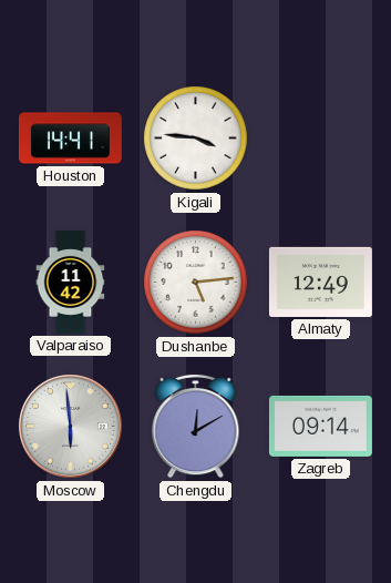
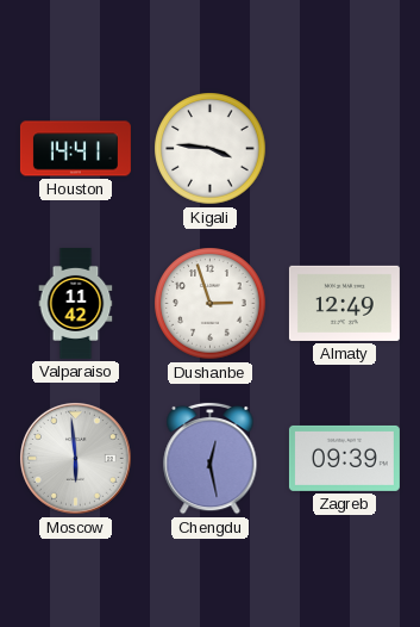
Dushanbe: 5:14 -> 2:57 (211, 304)
Chengdu: 12:10 -> 12:28 (211, 458)
Zagreb: 09:14 -> 09:39 (344, 458)
